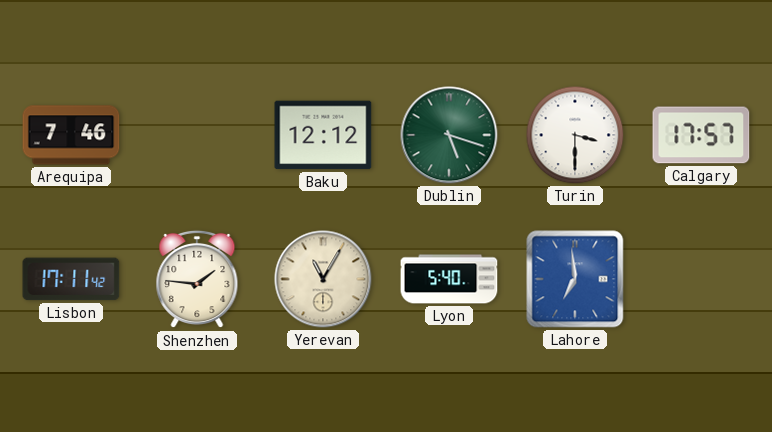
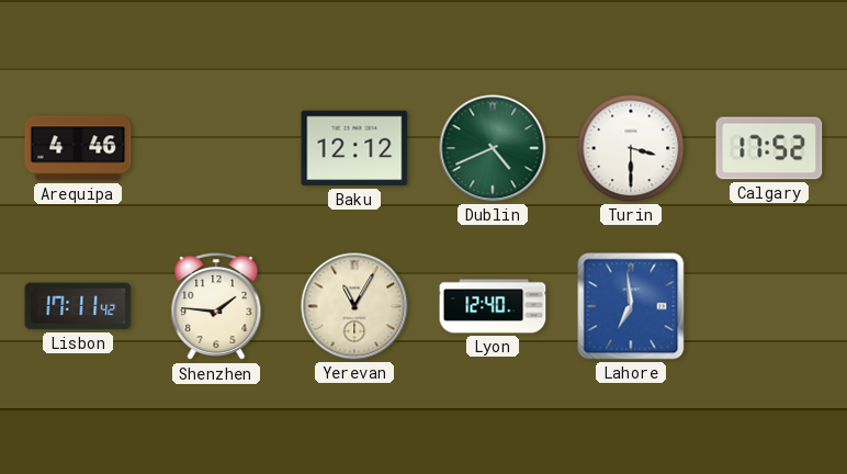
Arequipa: 7:46 -> 4:46 (78, 148)
Dublin: 5:18 -> 4:41 (493, 148)
Calgary: 17:57 -> 17:52 (769, 148)
Lyon: 5:40 -> 12:40 (493, 306)
